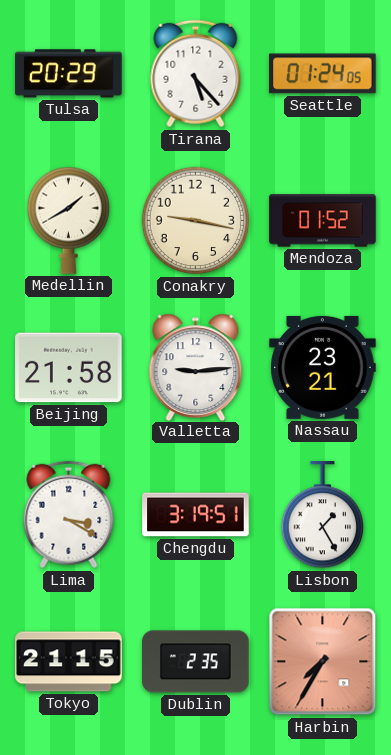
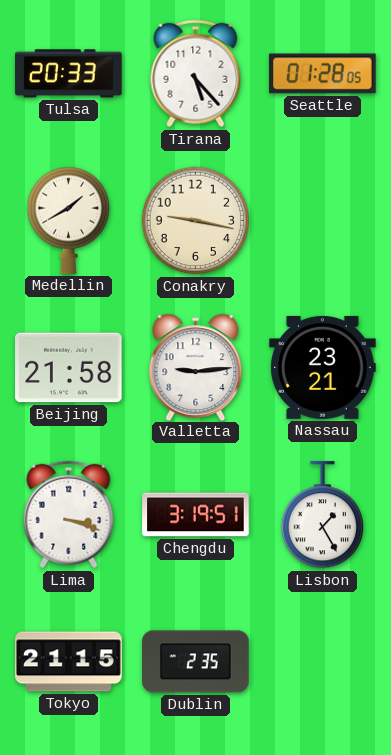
Tulsa: 20:29 -> 20:33 (69, 74)
Seattle: 01:24 -> 01:28 (323, 74)
Mendoza: 01:52 -> none (323, 221)
Lima: 3:20 -> 3:18 (69, 515)
Harbin: 7:35 -> none (323, 662)
